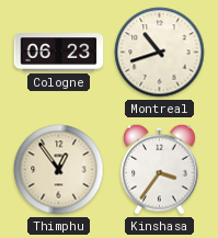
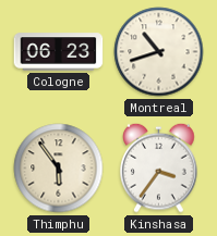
Thimphu: 12:54 -> 5:54 (59, 169)
